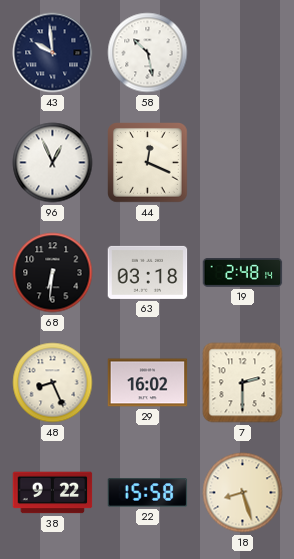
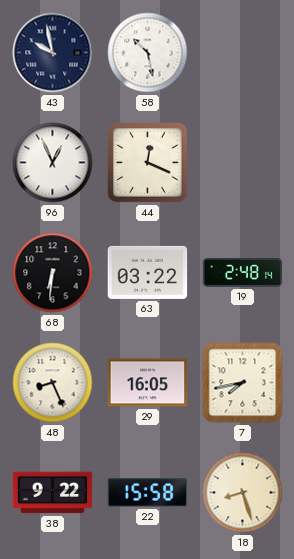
43: 9:59 -> 9:58 (53, 53)
63: 03:18 -> 03:22 (148, 272)
29: 16:02 -> 16:05 (148, 383)
7: 2:30 -> 7:43 (243, 383)
